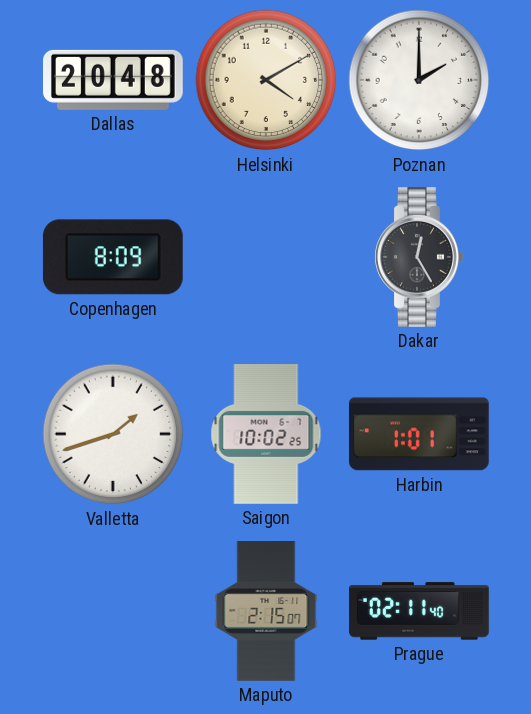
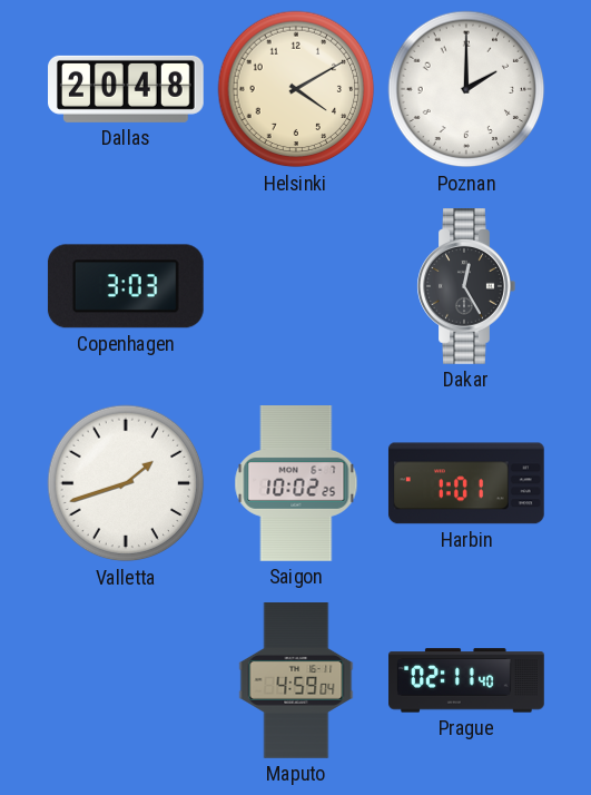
Copenhagen: 8:09 -> 3:03 (126, 286)
Maputo: 2:15 -> 4:59 (296, 680)
